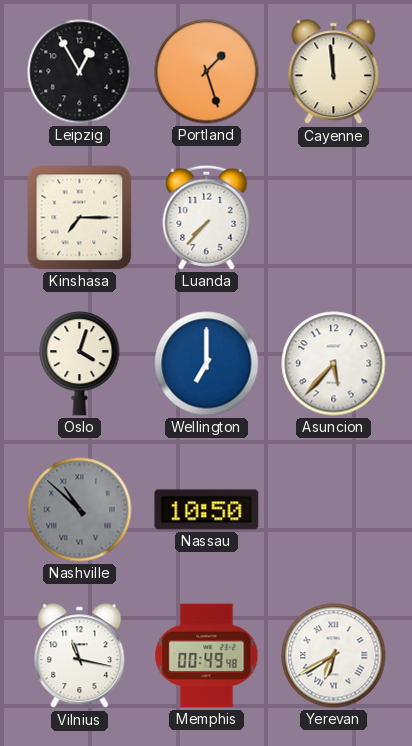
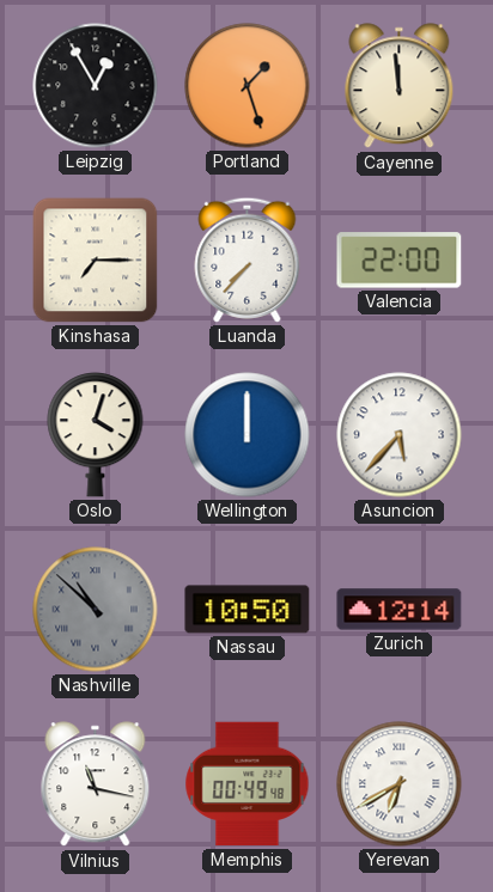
Valencia: none -> 22:00 (400, 261)
Wellington: 7:00 -> 12:00 (248, 435)
Zurich: none -> 12:14 (400, 610)
